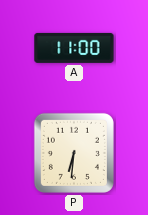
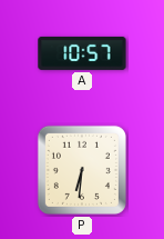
A: 11:00 -> 10:57 (82, 53)
